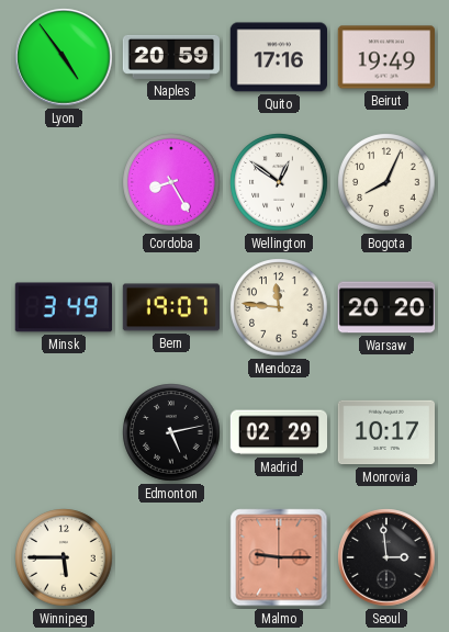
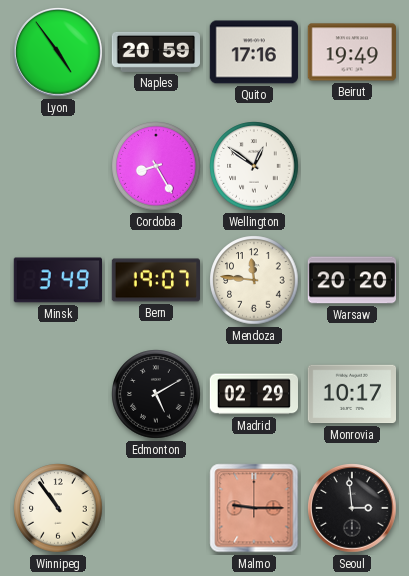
Bogota: 8:04 -> none (386, 182)
Edmonton: 5:13 -> 5:10 (156, 394)
Winnipeg: 5:45 -> 10:54 (58, 508)
